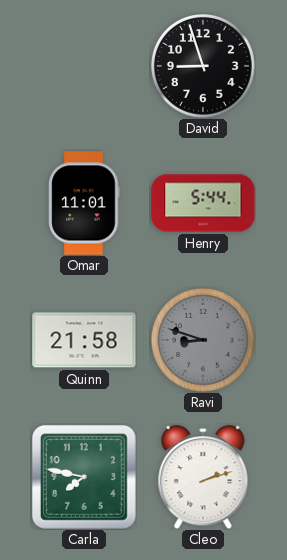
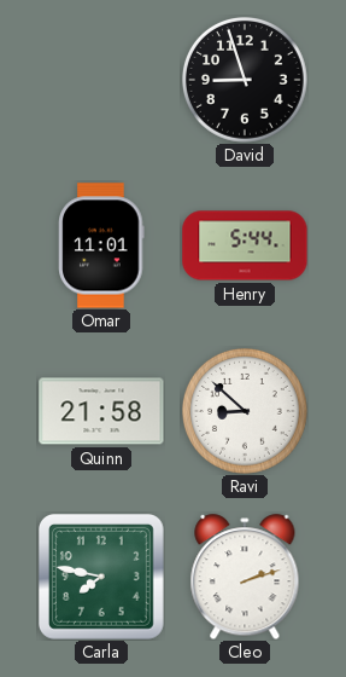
Ravi: 8:48 -> 8:52 (245, 411)
Ravi dial: grey -> white (245, 411)
